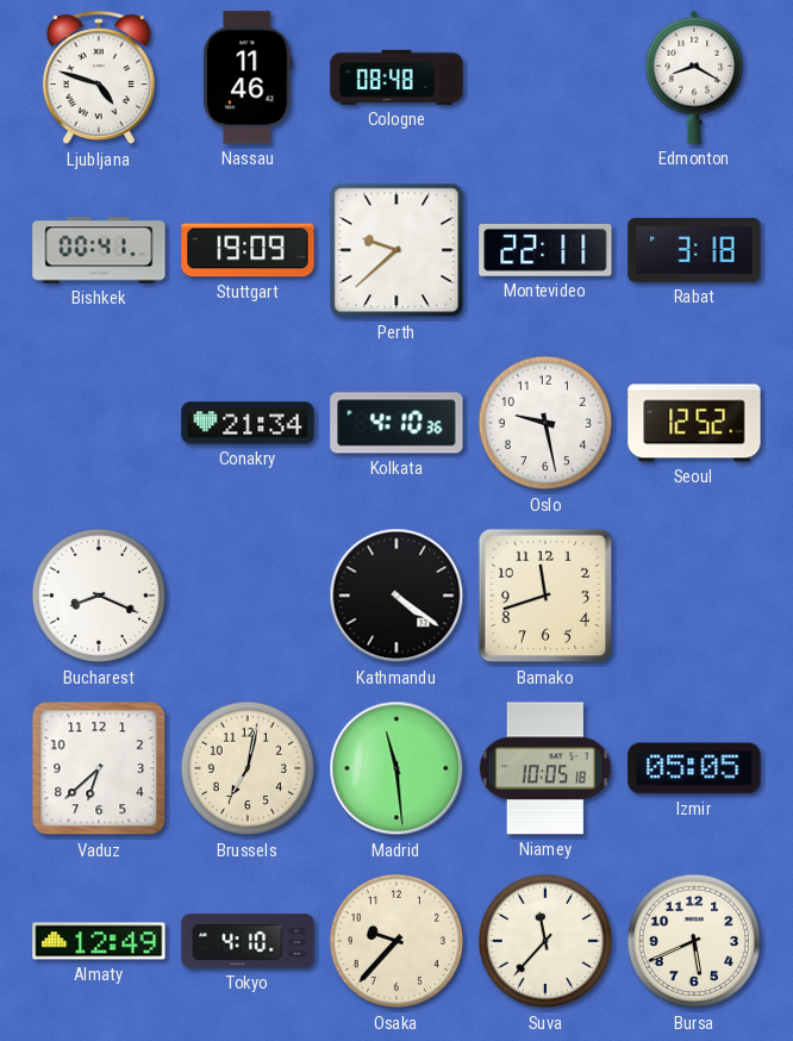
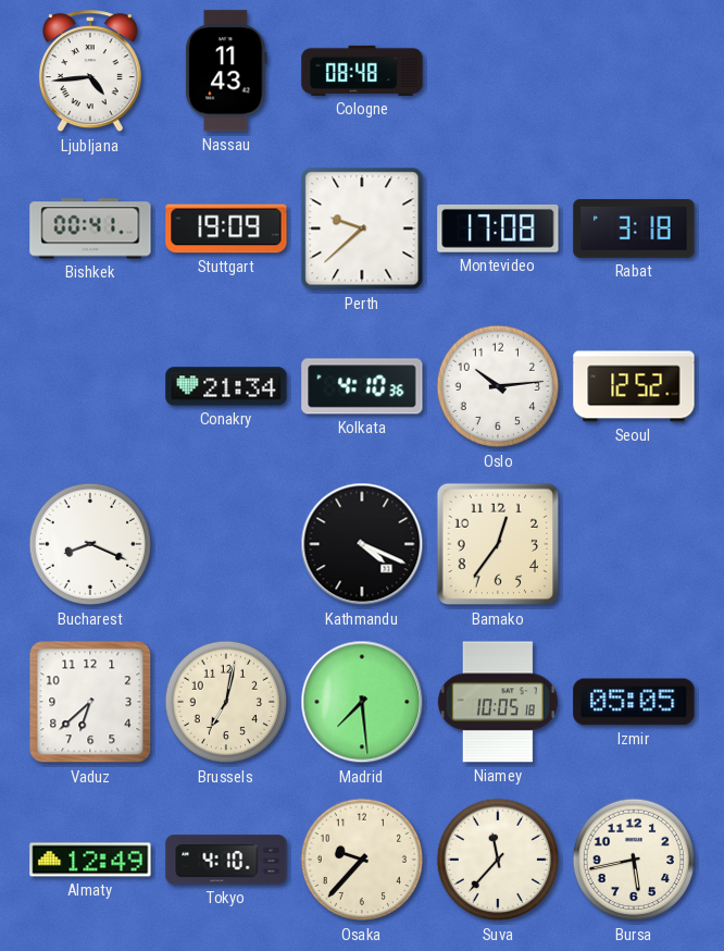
Ljubljana: 4:48 -> 4:44 (90, 72)
Nassau: 11:46 -> 11:43 (226, 71)
Edmonton: 8:20 -> none (694, 77)
Montevideo: 22:11 -> 17:08 (498, 229)
Oslo: 9:28 -> 10:14 (498, 386)
Kathmandu: 4:21 -> 4:19 (362, 544)
Bamako: 11:42 -> 12:36 (498, 544)
Madrid: 11:29 -> 7:29 (362, 702)
Bursa: 5:41 -> 5:43 (634, 860)
